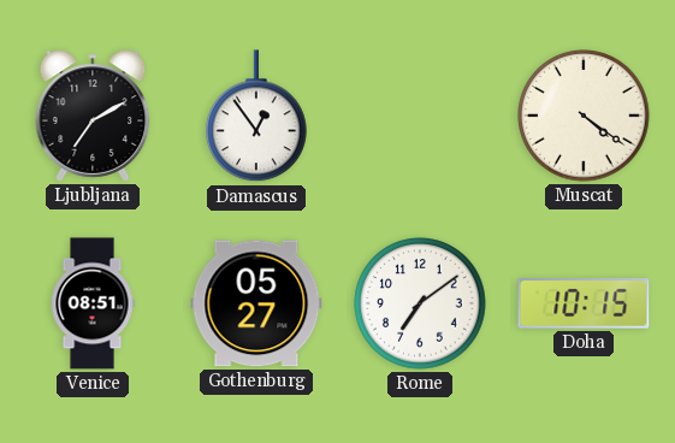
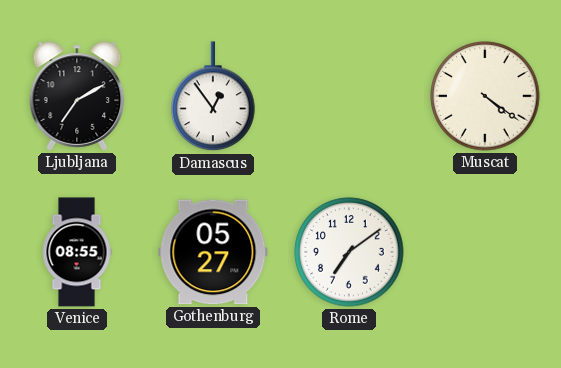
Venice: 08:51 -> 08:55 (77, 252)
Doha: 10:15 -> none (584, 305)
